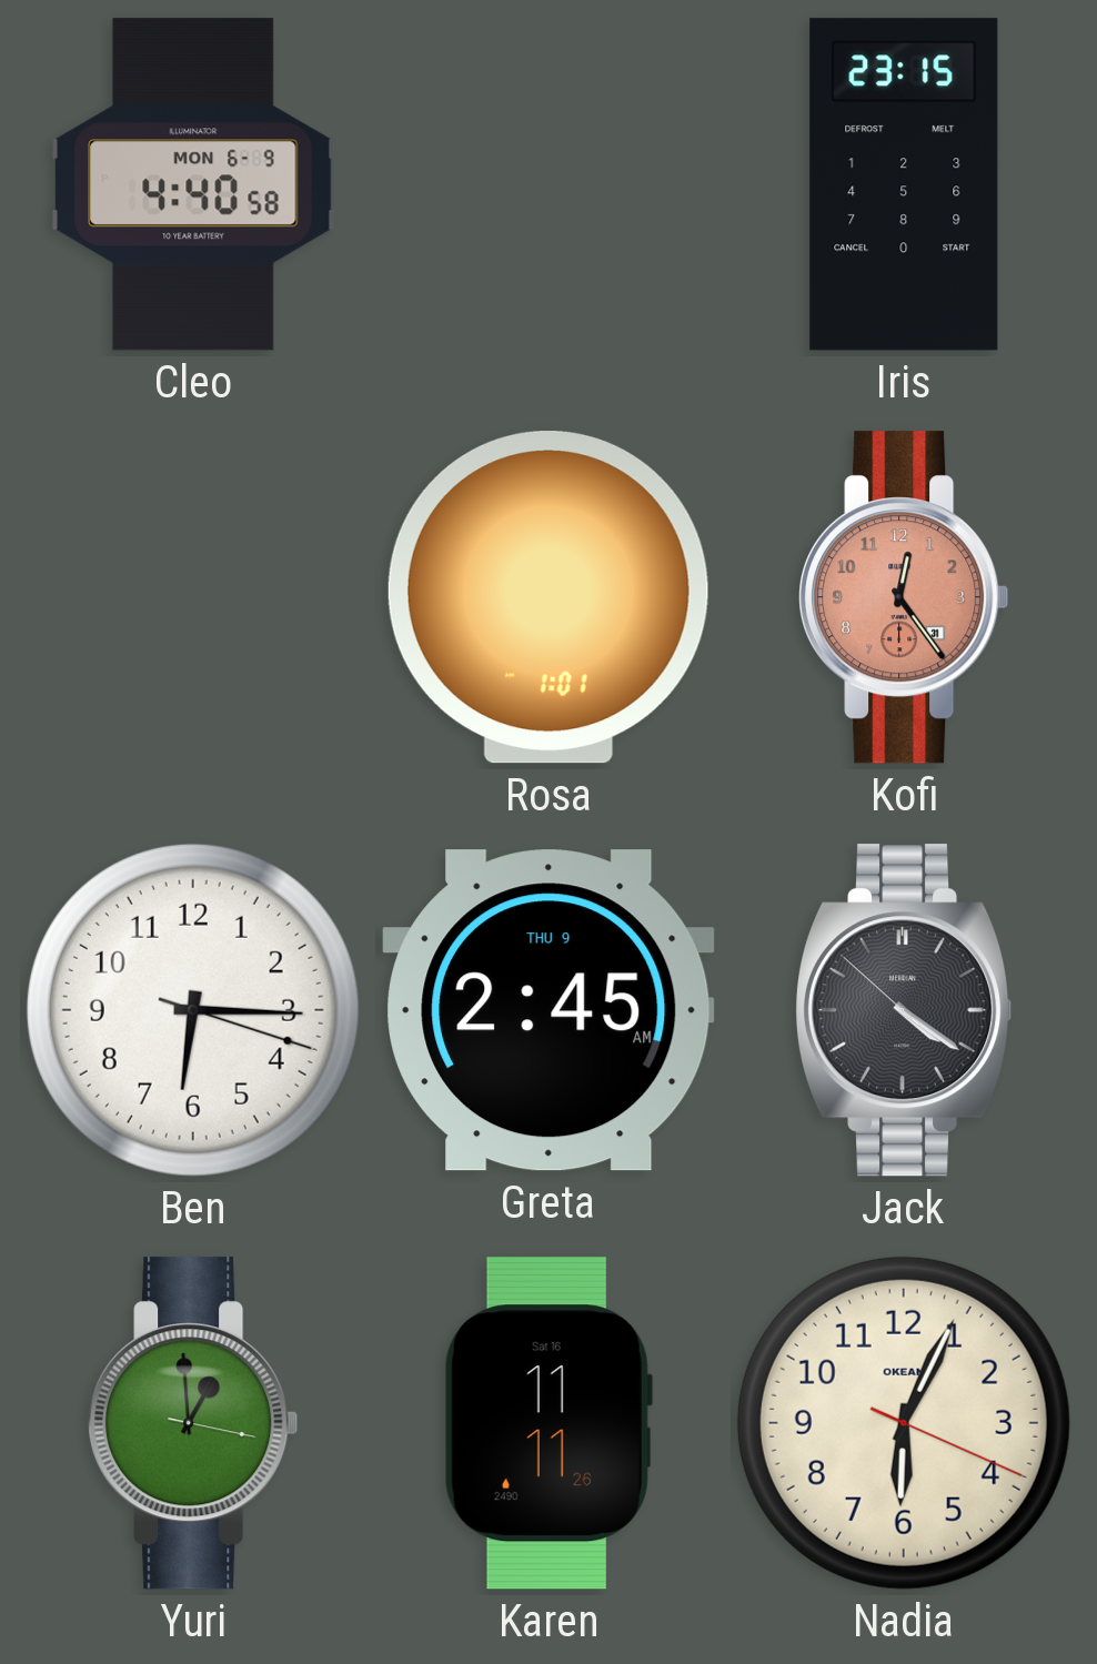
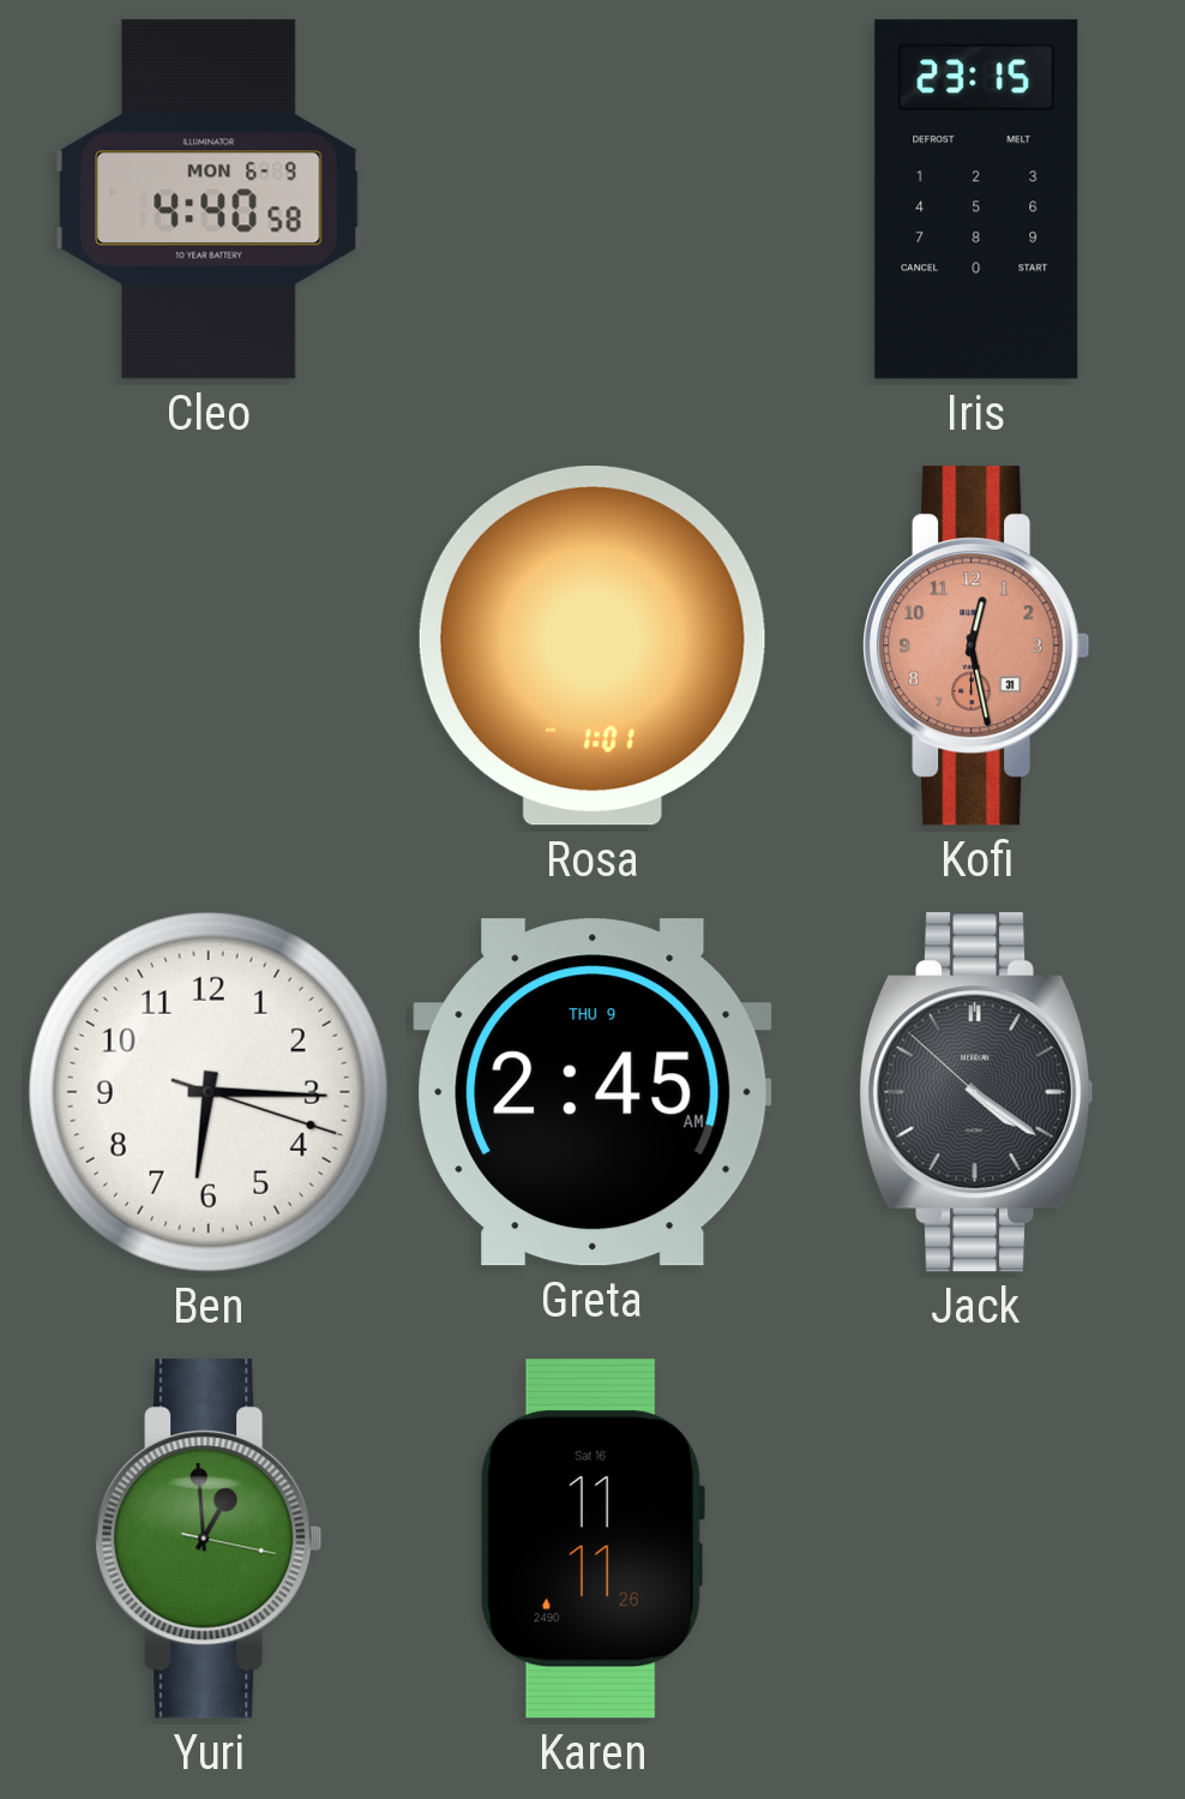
Kofi: 12:24 -> 12:28 (976, 646)
Nadia: 6:04 -> none (904, 1423)
